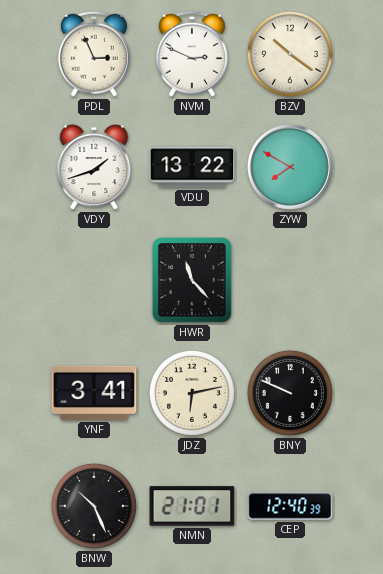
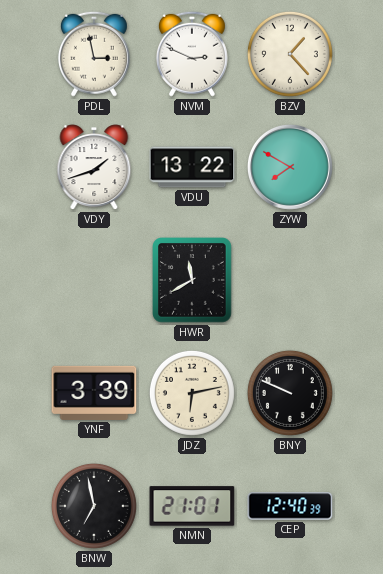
PDL: 2:56 -> 2:58 (94, 54)
BZV: 10:21 -> 1:23 (290, 54)
HWR: 11:23 -> 11:40 (193, 280)
YNF: 3:41 -> 3:39 (94, 393)
BNW: 10:26 -> 6:58 (94, 506)
